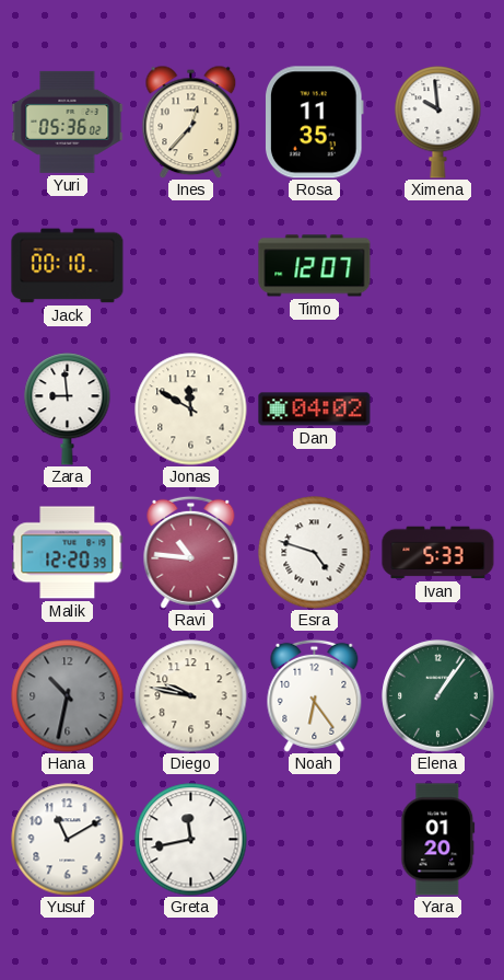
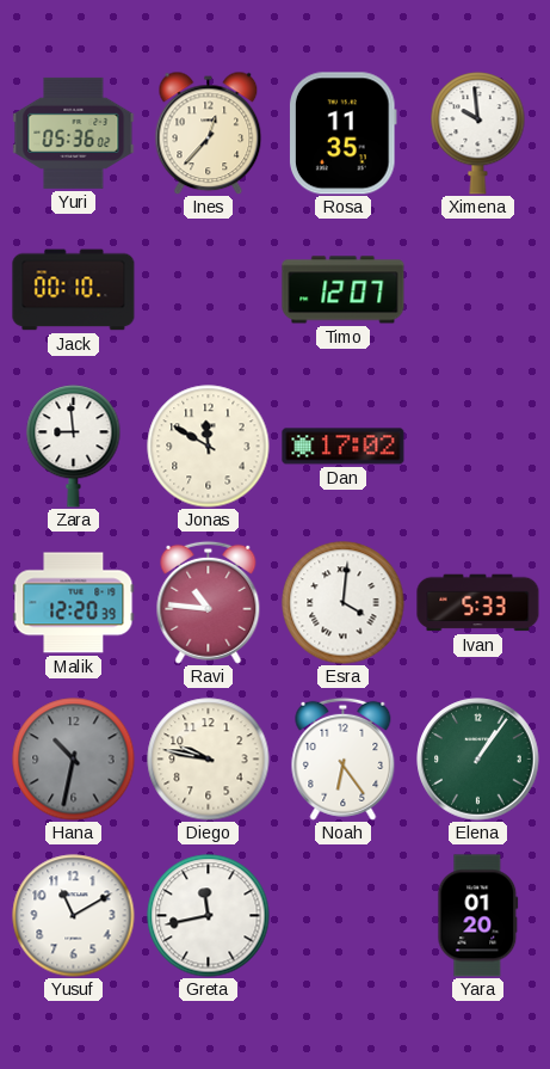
Dan: 04:02 -> 17:02 (344, 447)
Esra: 4:48 -> 4:01 (344, 603)
